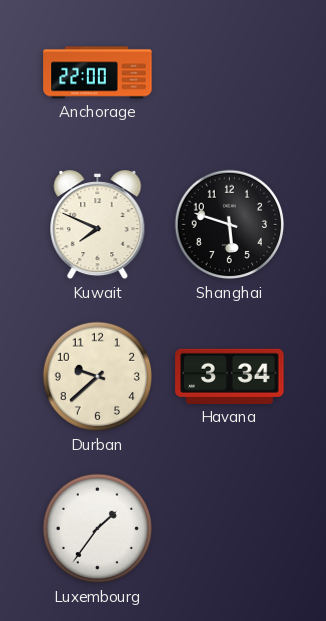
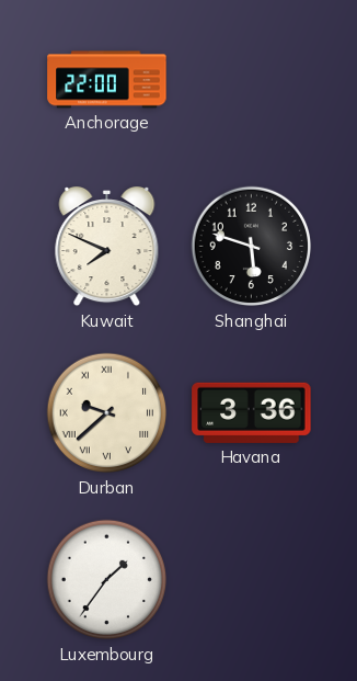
Durban numerals: Arabic -> Roman (107, 413)
Havana: 3:34 -> 3:36 (252, 412)
